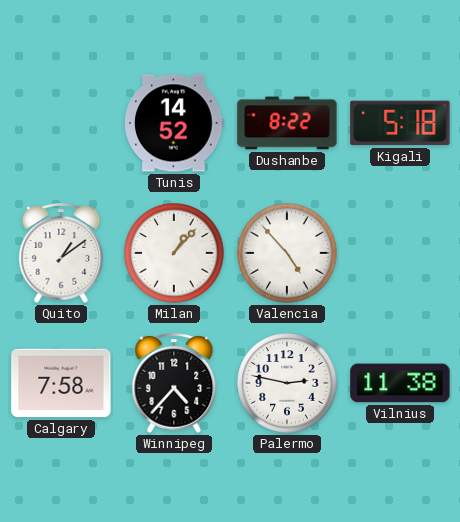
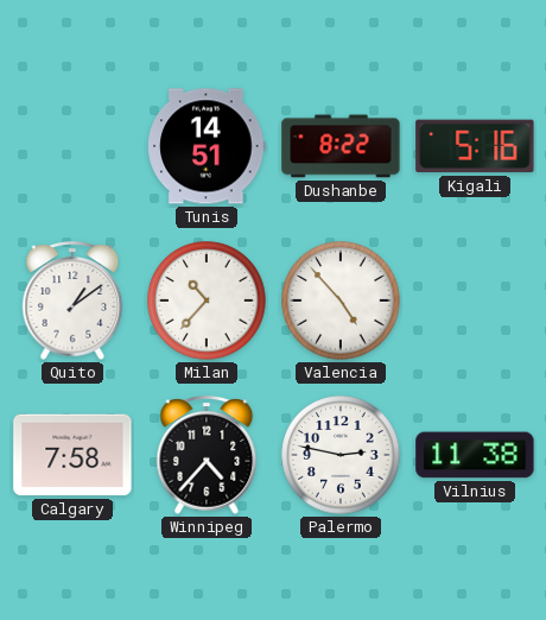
Tunis: 14:52 -> 14:51 (207, 146)
Kigali: 5:18 -> 5:16 (475, 146)
Milan: 1:07 -> 10:37 (207, 300)
